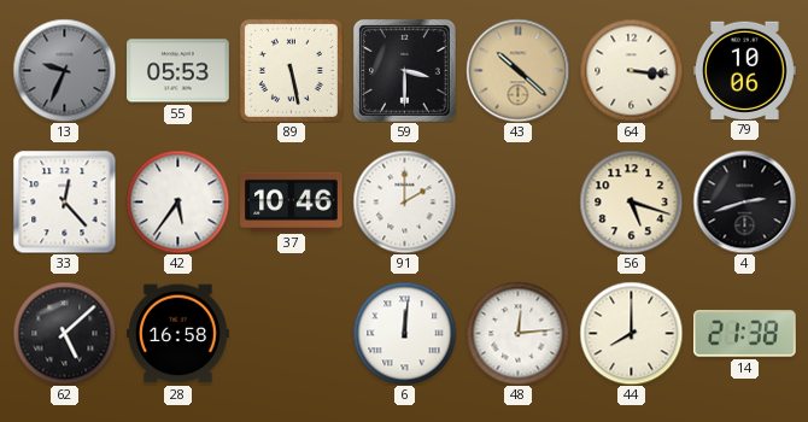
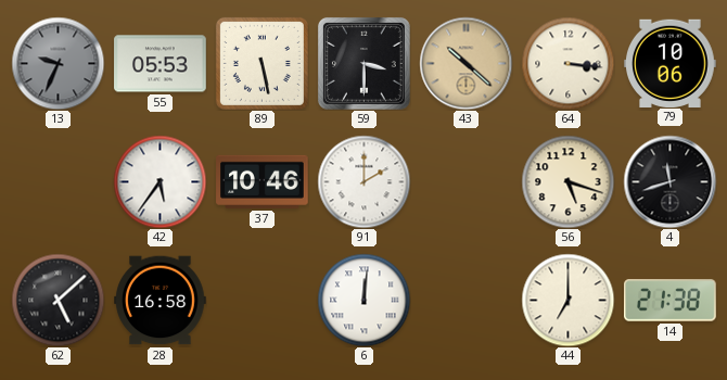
33: 12:23 -> none (64, 201)
4: 2:42 -> 11:42 (669, 181)
48: 12:14 -> none (517, 333)
44: 8:00 -> 7:00 (567, 300)
